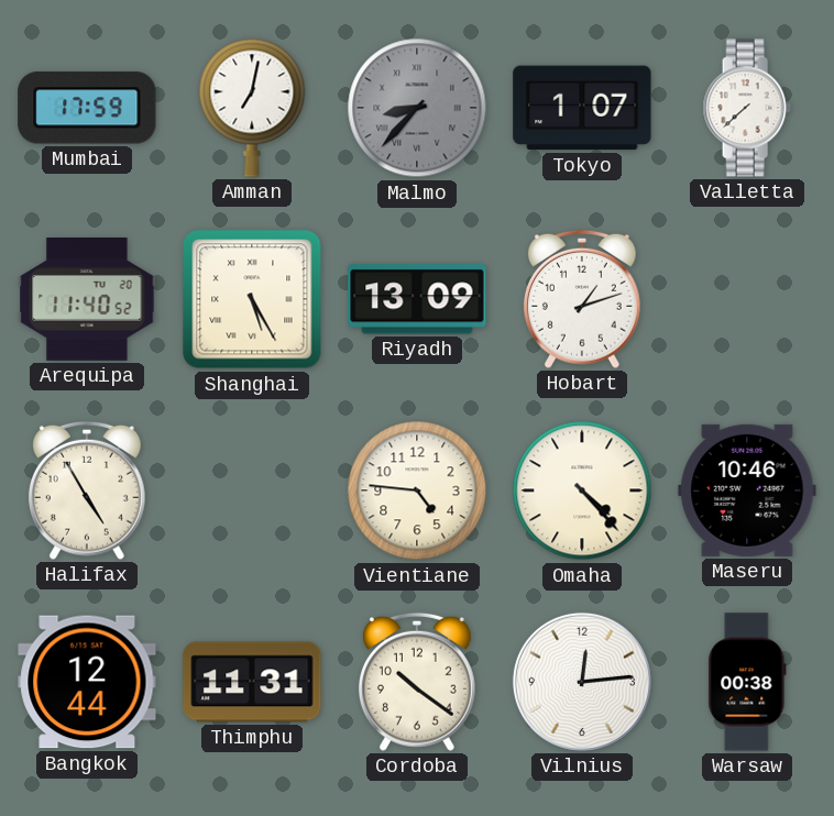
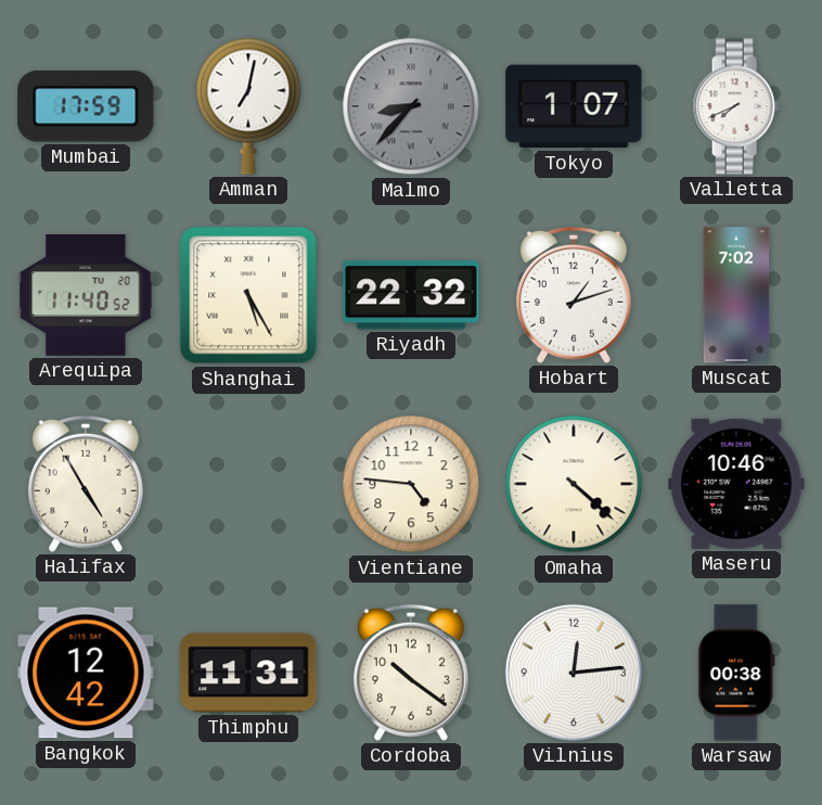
Valletta: 7:38 -> 7:41 (736, 106)
Riyadh: 13:09 -> 22:32 (411, 295)
Muscat: none -> 7:02 (736, 295)
Omaha: 4:23 -> 4:22 (574, 484)
Bangkok: 12:44 -> 12:42 (86, 673)
